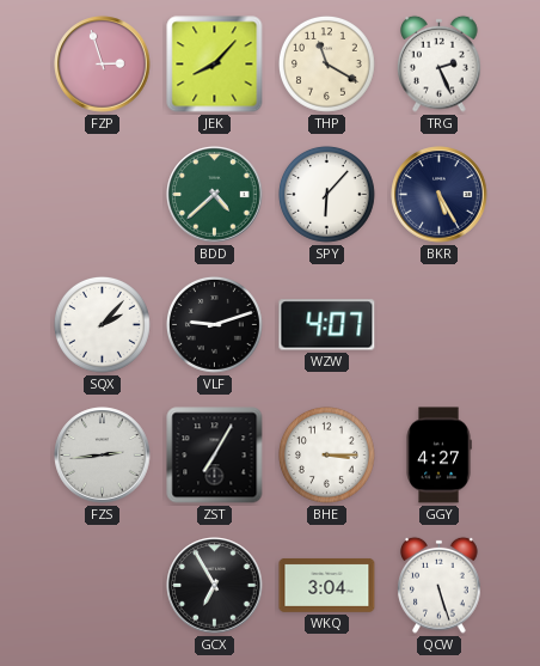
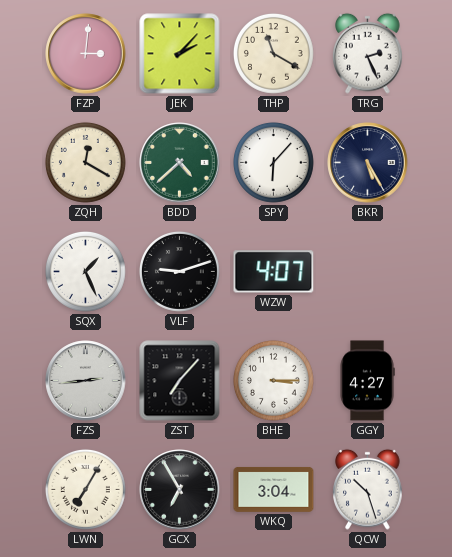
FZP: 2:57 -> 3:01 (86, 54)
JEK: 8:07 -> 2:07 (180, 54)
ZQH: none -> 12:20 (85, 162)
SQX: 2:07 -> 1:26 (85, 271)
ZST: 7:05 -> 7:07 (180, 381)
LWN: none -> 7:05 (85, 489)
QCW: 5:27 -> 10:27 (368, 489)
